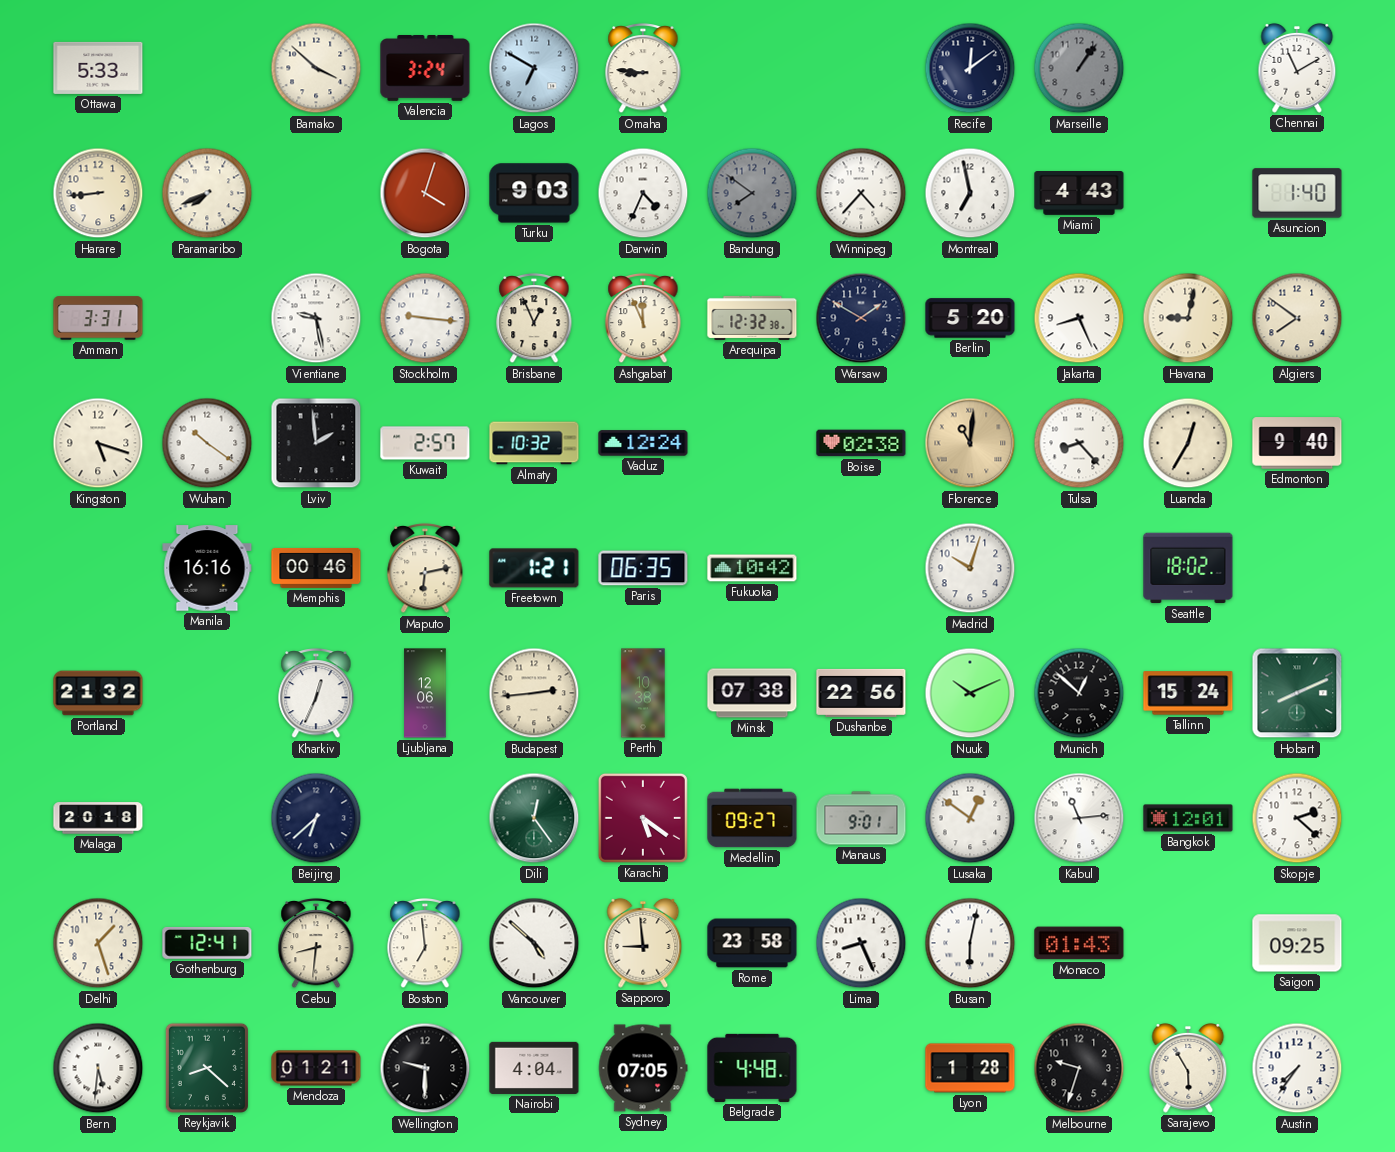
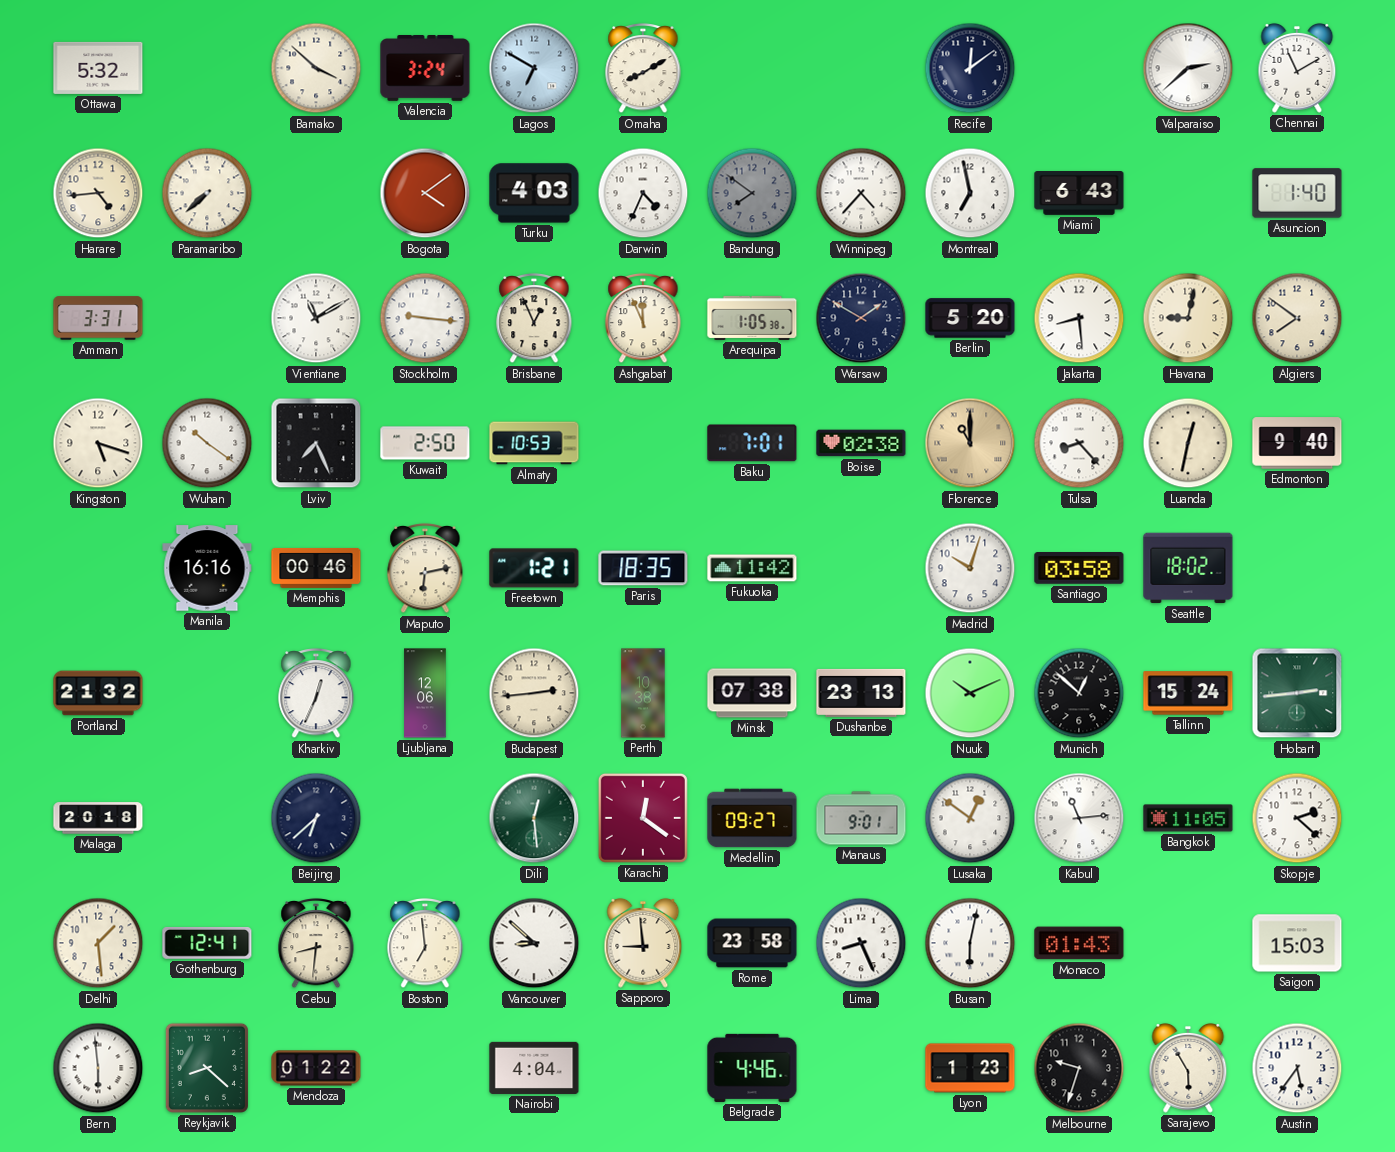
Ottawa: 5:33 -> 5:32 (98, 68)
Omaha: 8:46 -> 8:10 (643, 68)
Marseille: 1:06 -> none (1079, 68)
Valparaiso: none -> 2:38 (1188, 68)
Harare: 8:44 -> 4:44 (98, 193)
Paramaribo: 7:41 -> 7:38 (207, 193)
Bogota: 4:03 -> 4:09 (425, 193)
Turku: 9:03 -> 4:03 (534, 193)
Miami: 4:43 -> 6:43 (1079, 194)
Vientiane: 9:28 -> 11:10 (316, 318)
Arequipa: 12:32 -> 1:05 (752, 318)
Jakarta: 8:26 -> 8:29 (1079, 318)
Lviv: 1:59 -> 7:26 (316, 443)
Kuwait: 2:57 -> 2:50 (425, 443)
Almaty: 10:32 -> 10:53 (534, 443)
Vaduz: 12:24 -> none (643, 443)
Baku: none -> 7:01 (752, 443)
Florence: 11:01 -> 11:00 (970, 443)
Luanda: 12:35 -> 12:32 (1188, 443)
Paris: 06:35 -> 18:35 (643, 568)
Fukuoka: 10:42 -> 11:42 (752, 568)
Santiago: none -> 03:58 (1079, 569)
Dushanbe: 22:56 -> 23:13 (861, 693)
Hobart: 8:11 -> 2:44 (1297, 693)
Dili: 12:24 -> 12:29 (534, 818)
Karachi: 5:21 -> 12:21 (643, 818)
Bangkok: 12:01 -> 11:05 (1188, 818)
Delhi: 1:27 -> 1:29 (98, 943)
Vancouver: 4:52 -> 8:52 (534, 943)
Saigon: 09:25 -> 15:03 (1297, 943)
Bern: 5:31 -> 5:59 (98, 1068)
Mendoza: 01:21 -> 01:22 (316, 1068)
Wellington: 9:30 -> none (425, 1068)
Sydney: 07:05 -> none (643, 1068)
Belgrade: 4:48 -> 4:46 (752, 1068)
Lyon: 1:28 -> 1:23 (970, 1068)
Austin: 7:36 -> 5:36 (1297, 1068)
